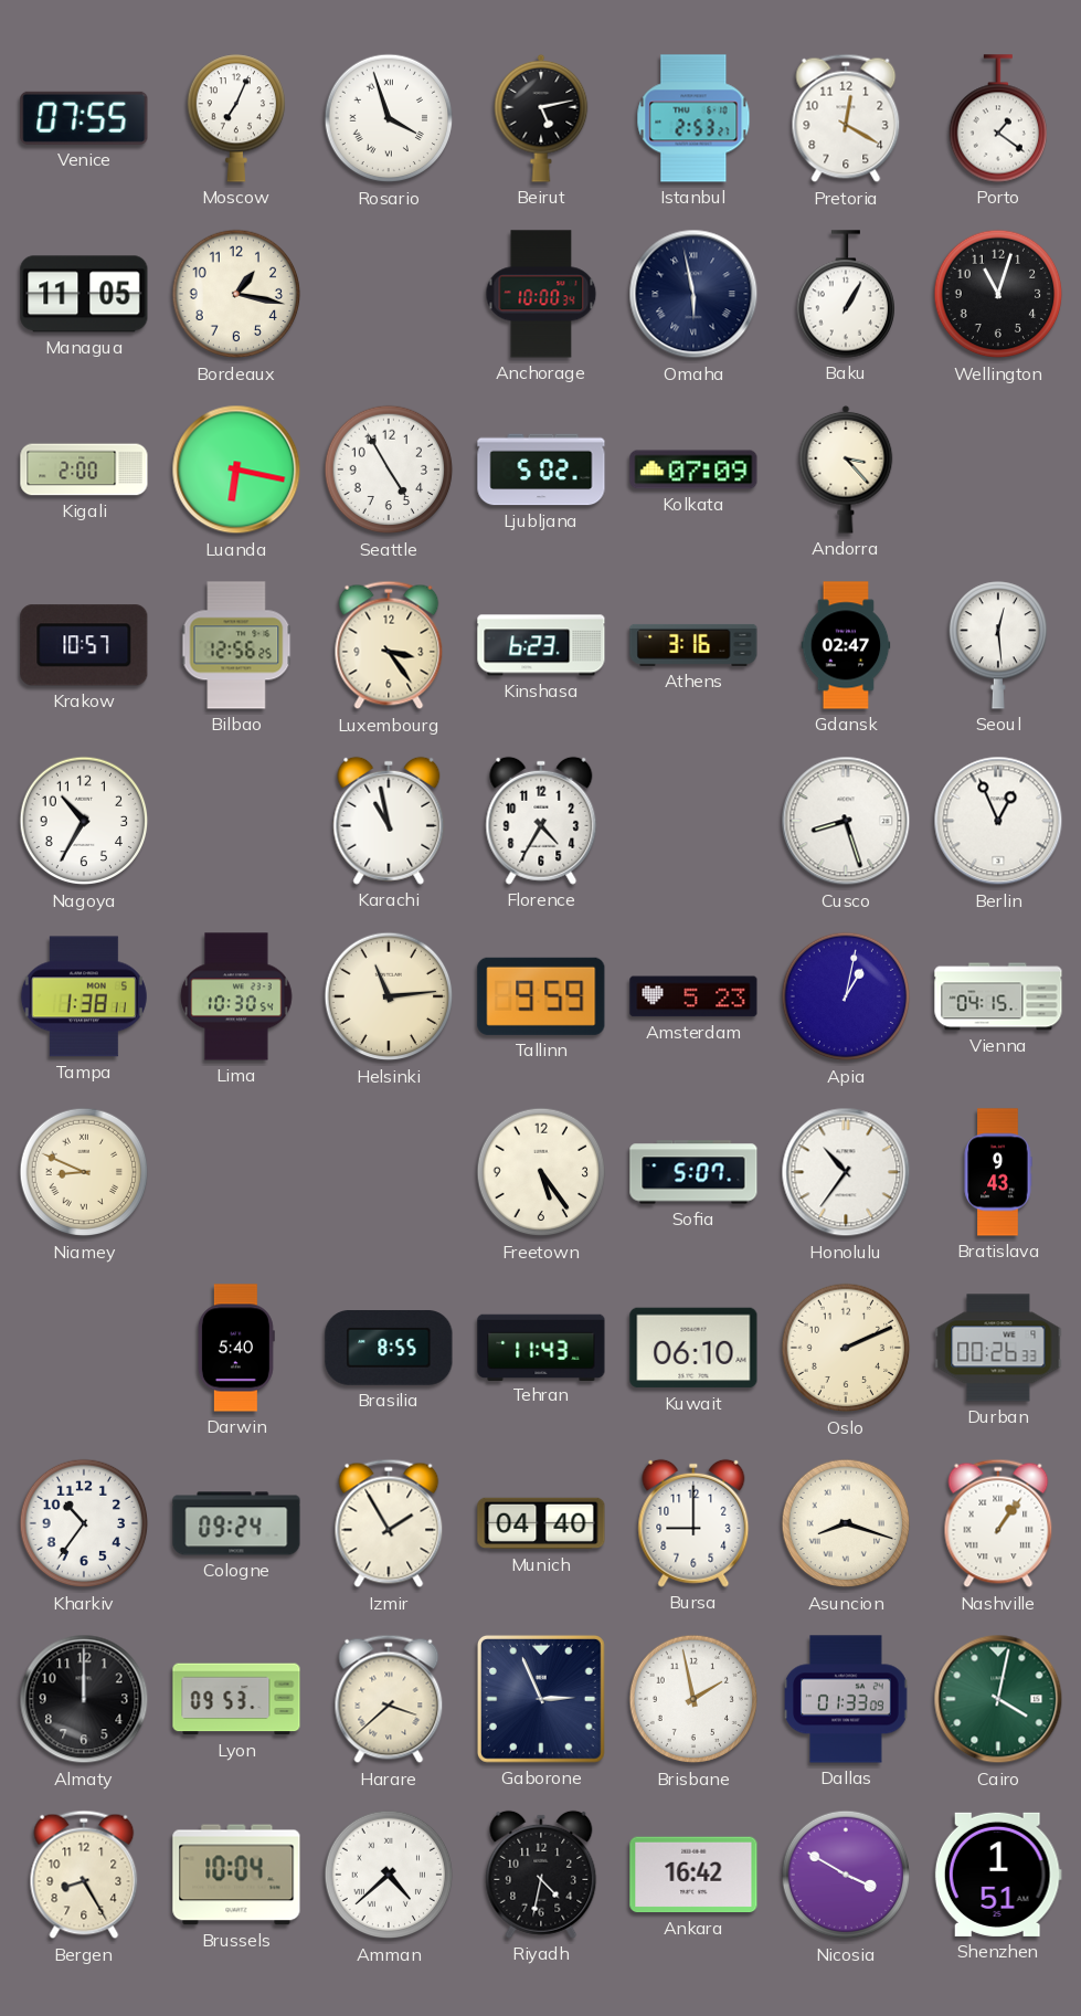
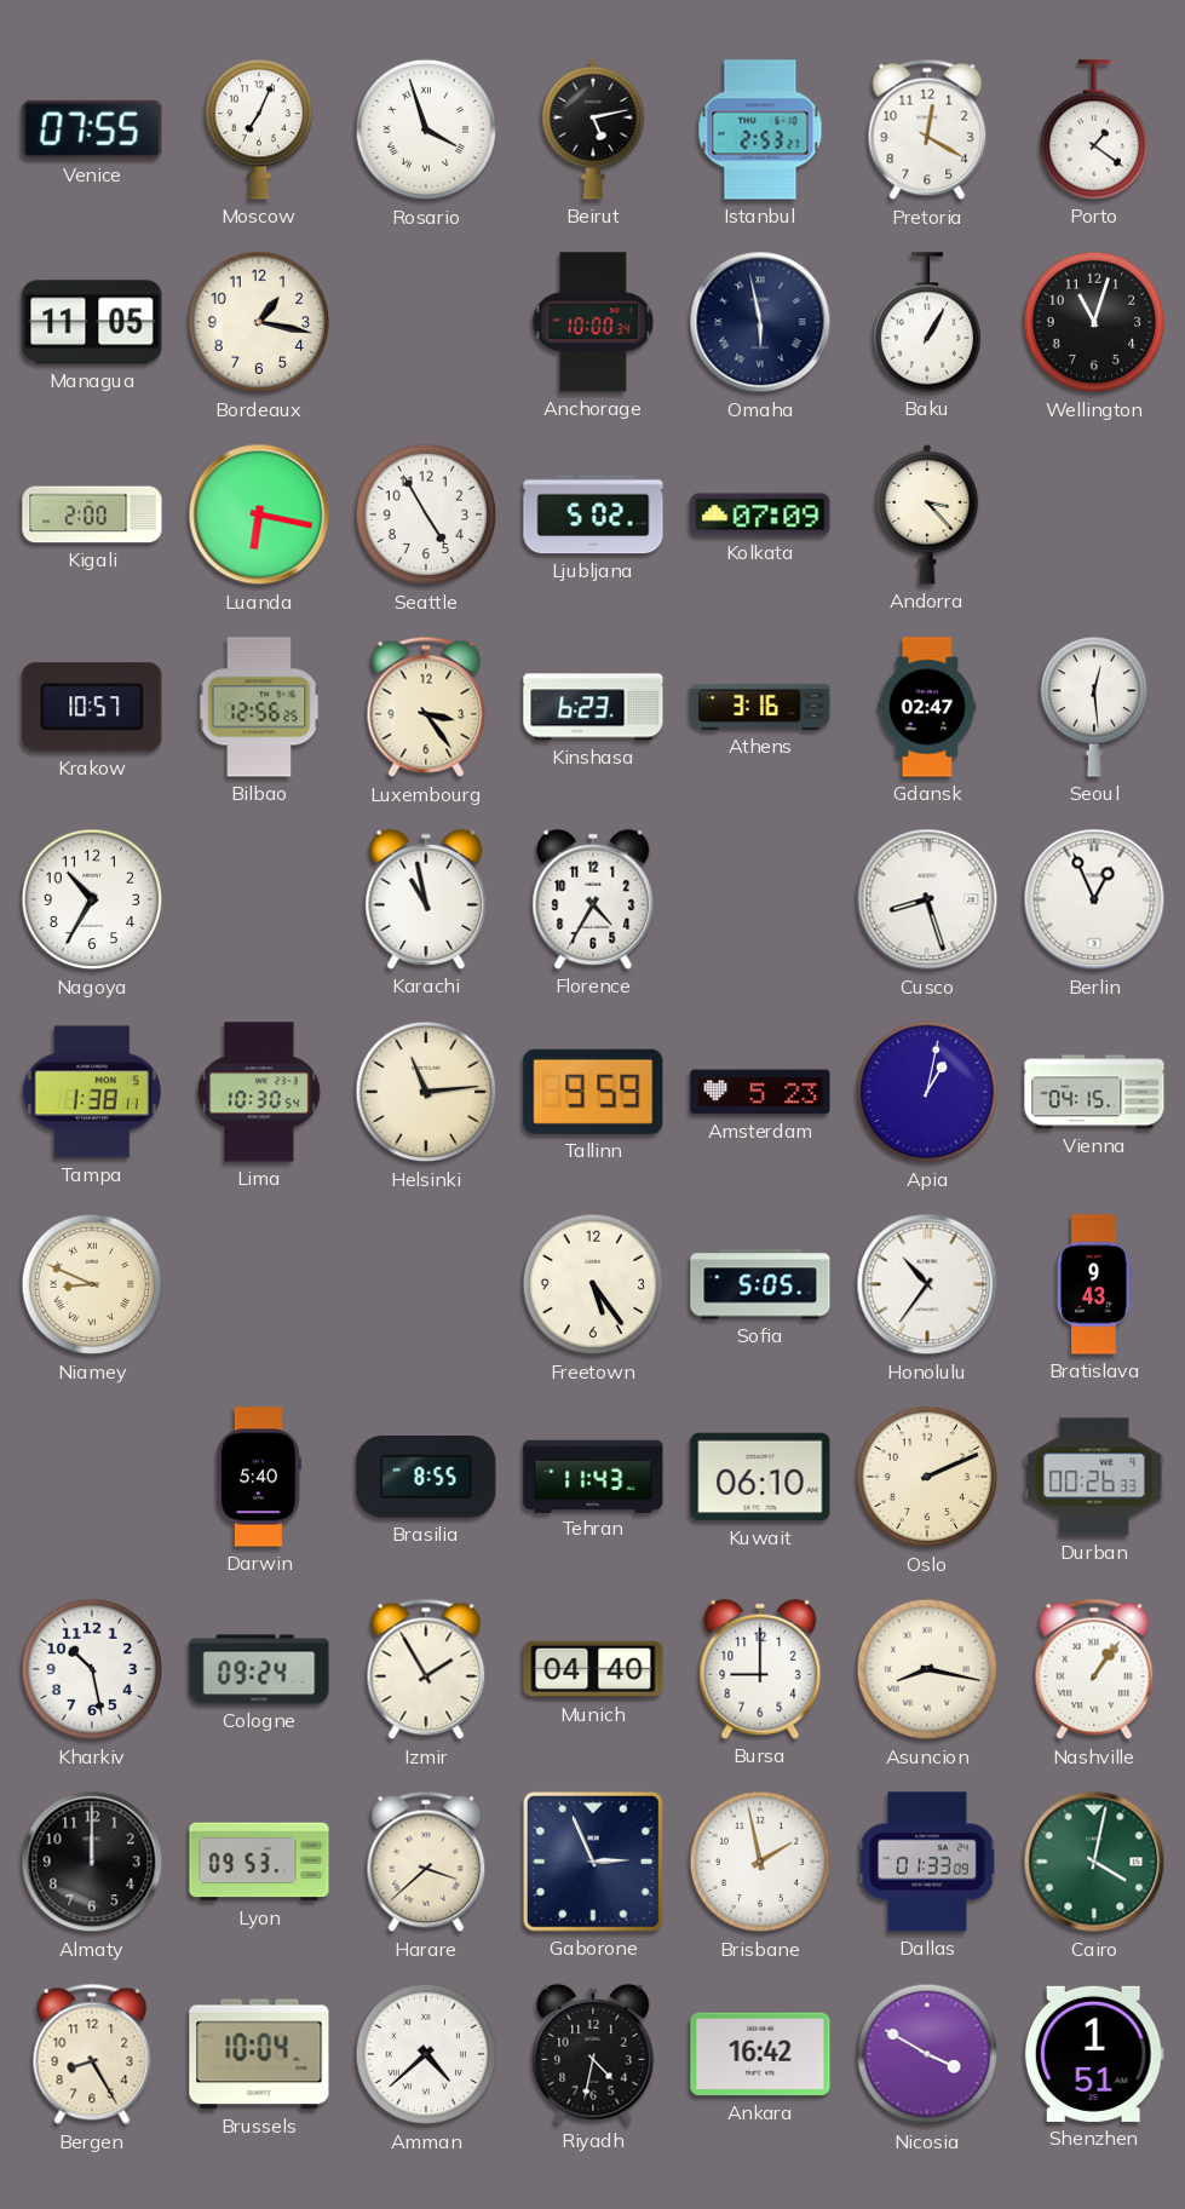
Sofia: 5:07 -> 5:05 (760, 1284)
Kharkiv: 10:36 -> 10:28 (92, 1669)
Asuncion: 8:18 -> 8:17 (927, 1669)
